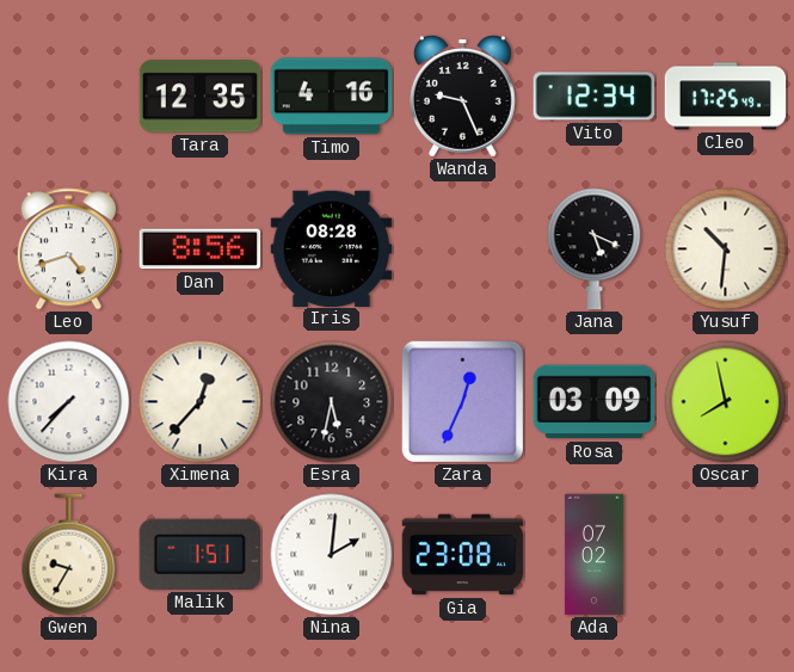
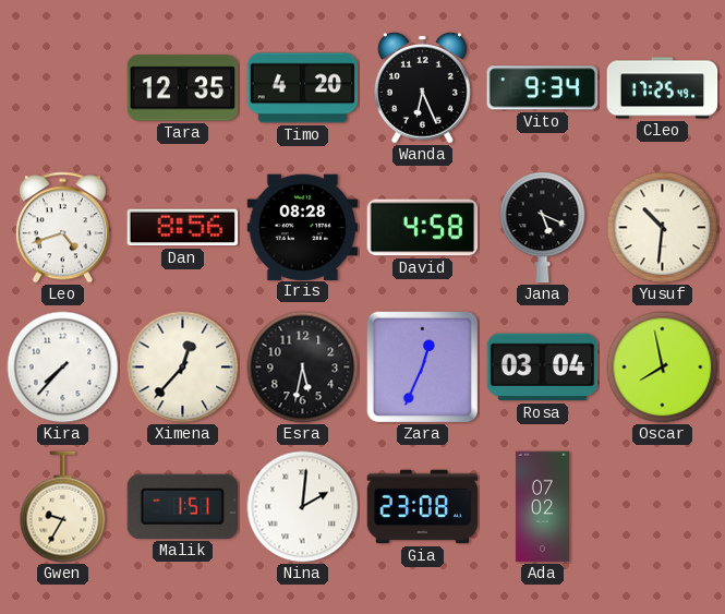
Timo: 4:16 -> 4:20 (303, 88)
Wanda: 9:26 -> 6:26 (422, 87)
Vito: 12:34 -> 9:34 (543, 88)
David: none -> 4:58 (423, 228)
Rosa: 03:09 -> 03:04 (543, 368)
